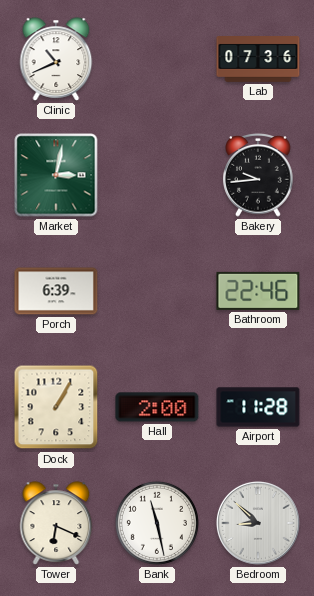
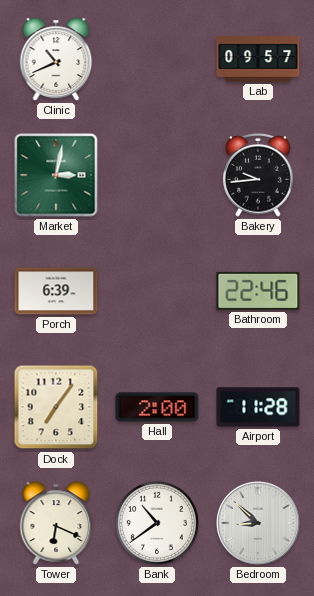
Lab: 07:36 -> 09:57 (258, 60)
Dock: 1:05 -> 7:06 (56, 407)
Bank: 11:28 -> 10:39 (157, 523)
